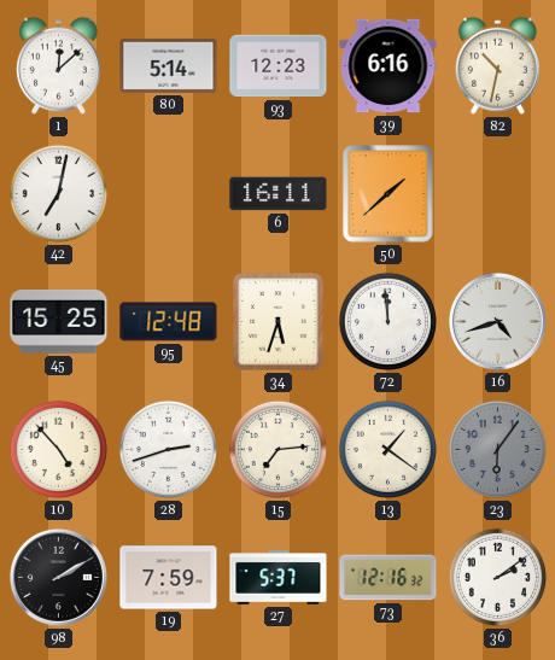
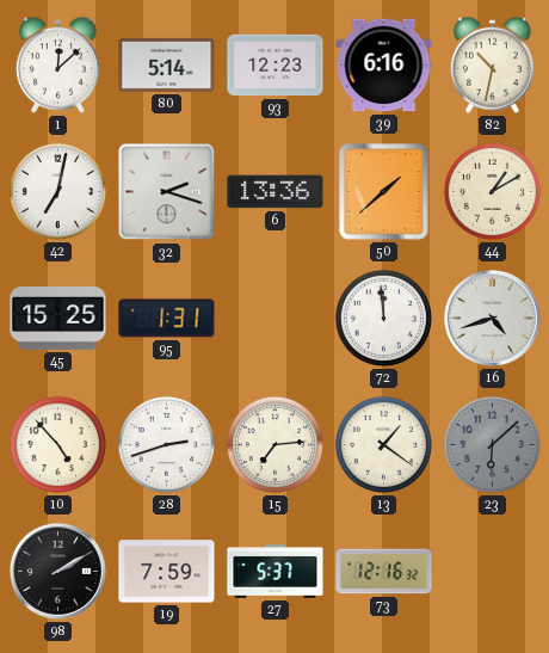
32: none -> 2:18 (167, 192)
6: 16:11 -> 13:36 (276, 192)
44: none -> 1:10 (492, 191)
95: 12:48 -> 1:31 (167, 319)
34: 5:33 -> none (279, 322)
23: 6:06 -> 6:08 (492, 444)
36: 2:09 -> none (497, 577)
